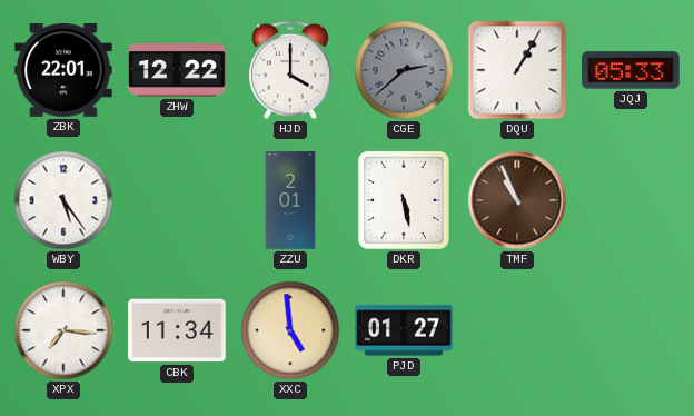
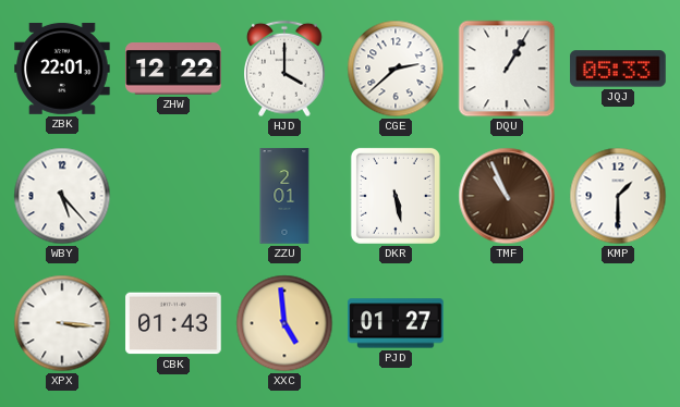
CGE dial: grey -> white (396, 69)
WBY: 5:24 -> 5:23 (62, 196)
KMP: none -> 1:30 (618, 196)
XPX: 7:16 -> 3:16 (62, 323)
CBK: 11:34 -> 01:43 (173, 323)
